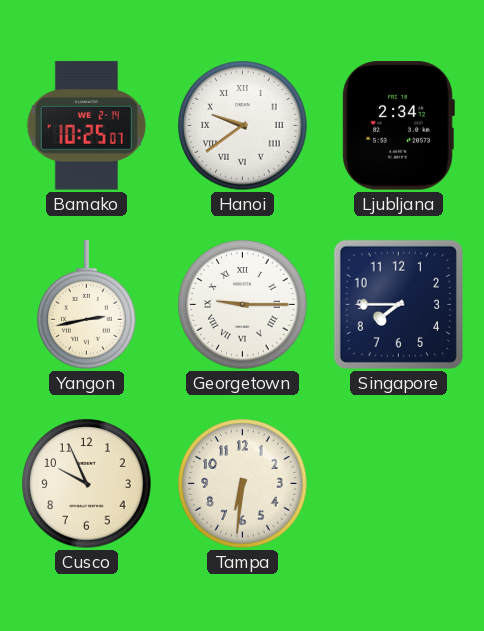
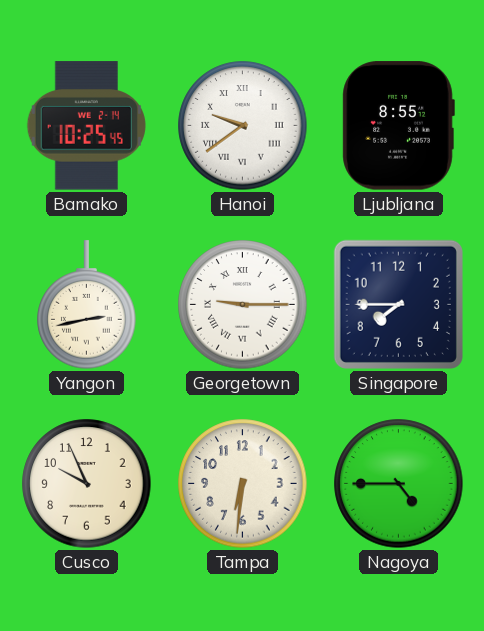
Bamako: 10:25:07 -> 10:25:45 (86, 126)
Ljubljana: 2:34 -> 8:55 (398, 126)
Nagoya: none -> 4:45 (399, 484)
